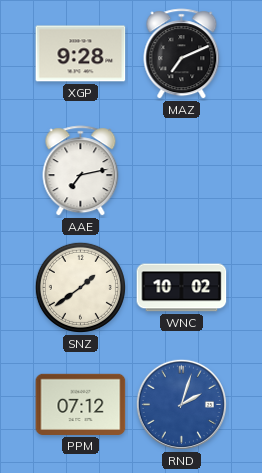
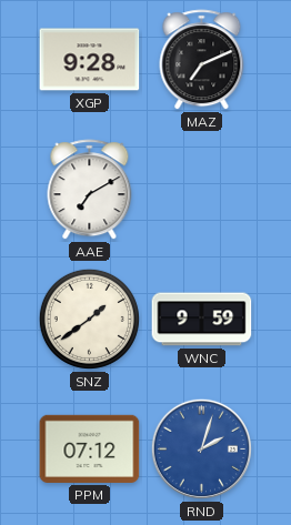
AAE: 7:13 -> 7:10 (90, 190)
WNC: 10:02 -> 9:59 (202, 320)
